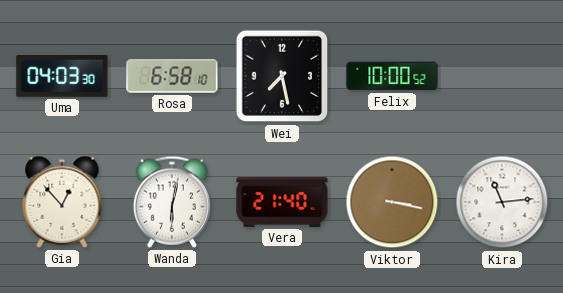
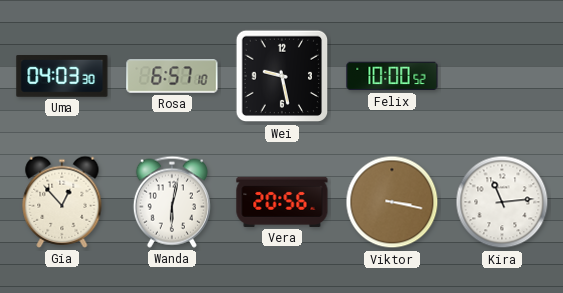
Rosa: 6:58 -> 6:57 (172, 76)
Wei: 7:28 -> 9:28 (282, 76)
Vera: 21:40 -> 20:56 (282, 202)
